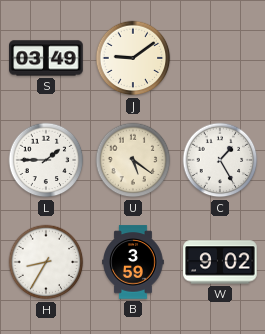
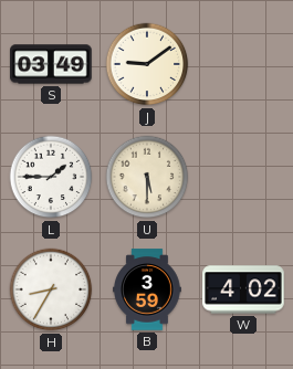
U: 5:21 -> 5:30 (147, 177)
C: 1:25 -> none (220, 160)
W: 9:02 -> 4:02 (243, 289)
